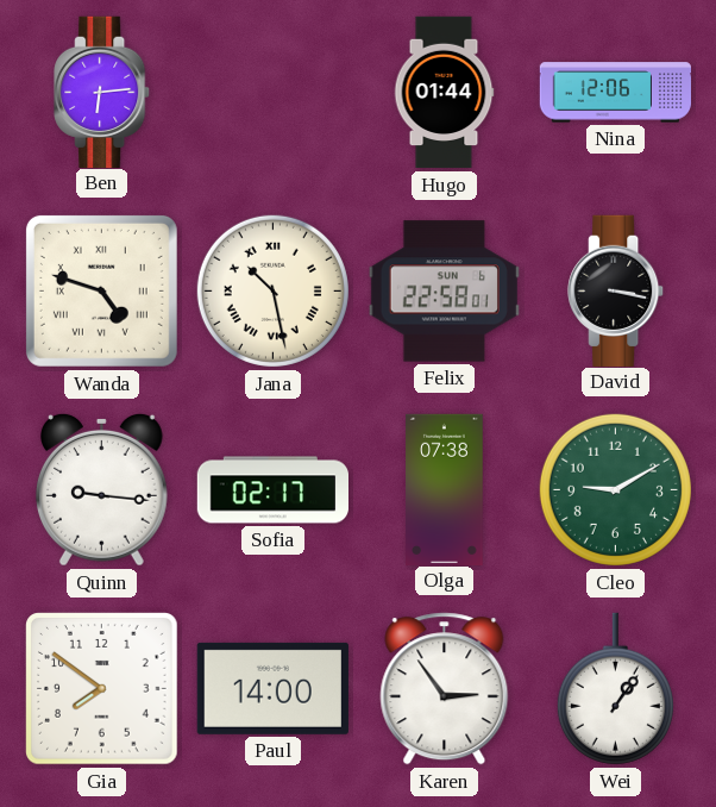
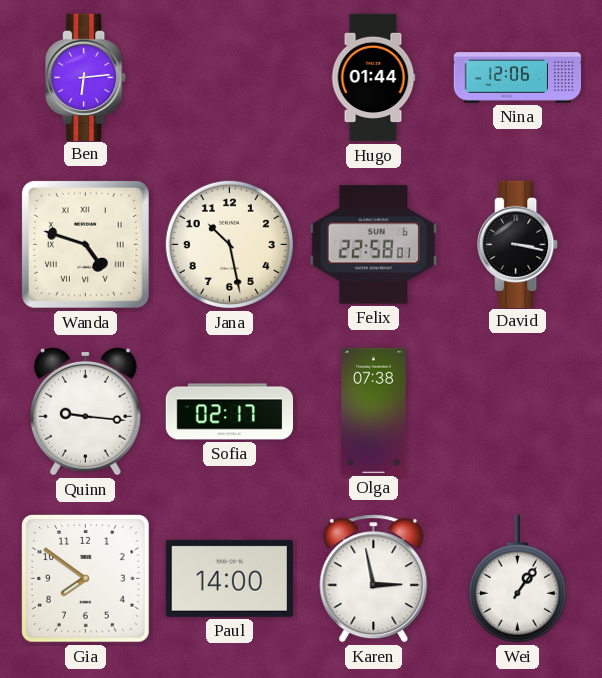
Jana numerals: Roman -> Arabic (229, 244)
Cleo: 9:10 -> none (615, 489)
Karen: 2:54 -> 2:58 (374, 579)
